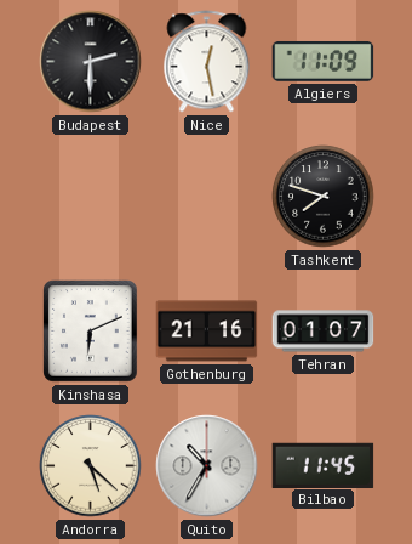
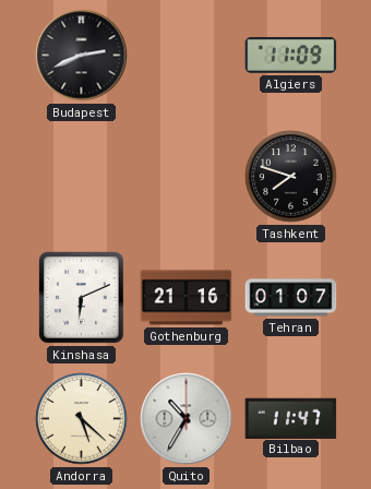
Budapest: 2:30 -> 2:41 (82, 56)
Nice: 12:28 -> none (207, 62)
Bilbao: 11:45 -> 11:47 (291, 418)
